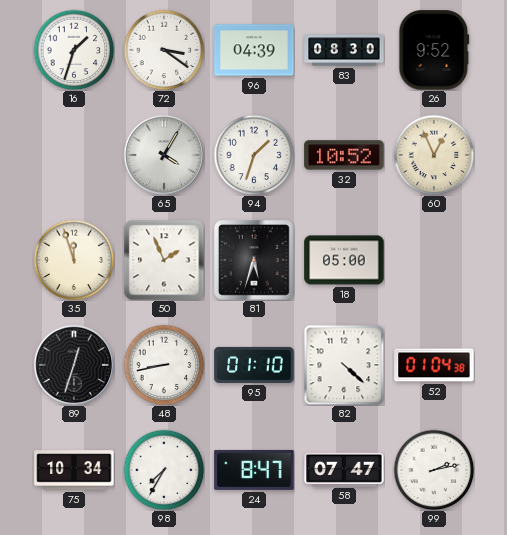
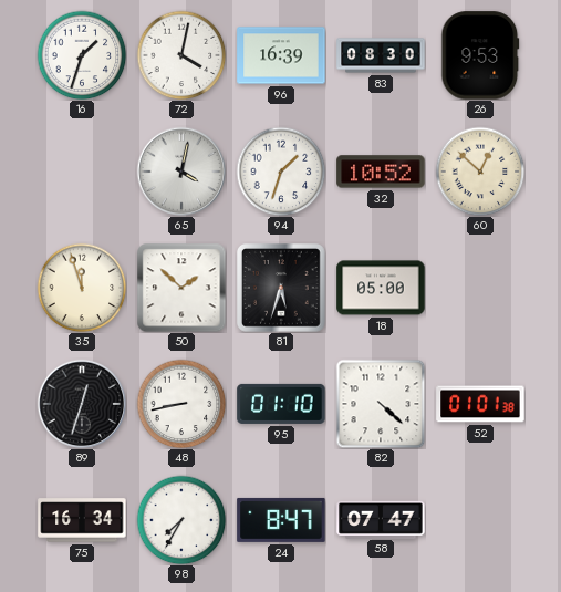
72: 3:21 -> 4:02 (181, 55)
96: 04:39 -> 16:39 (281, 55)
26: 9:52 -> 9:53 (480, 55)
65: 4:05 -> 4:02 (181, 172)
60: 12:56 -> 12:52 (480, 172)
50: 1:56 -> 1:52 (181, 288)
52: 01:04 -> 01:01 (480, 404)
75: 10:34 -> 16:34 (82, 520)
99: 2:13 -> none (434, 470)
